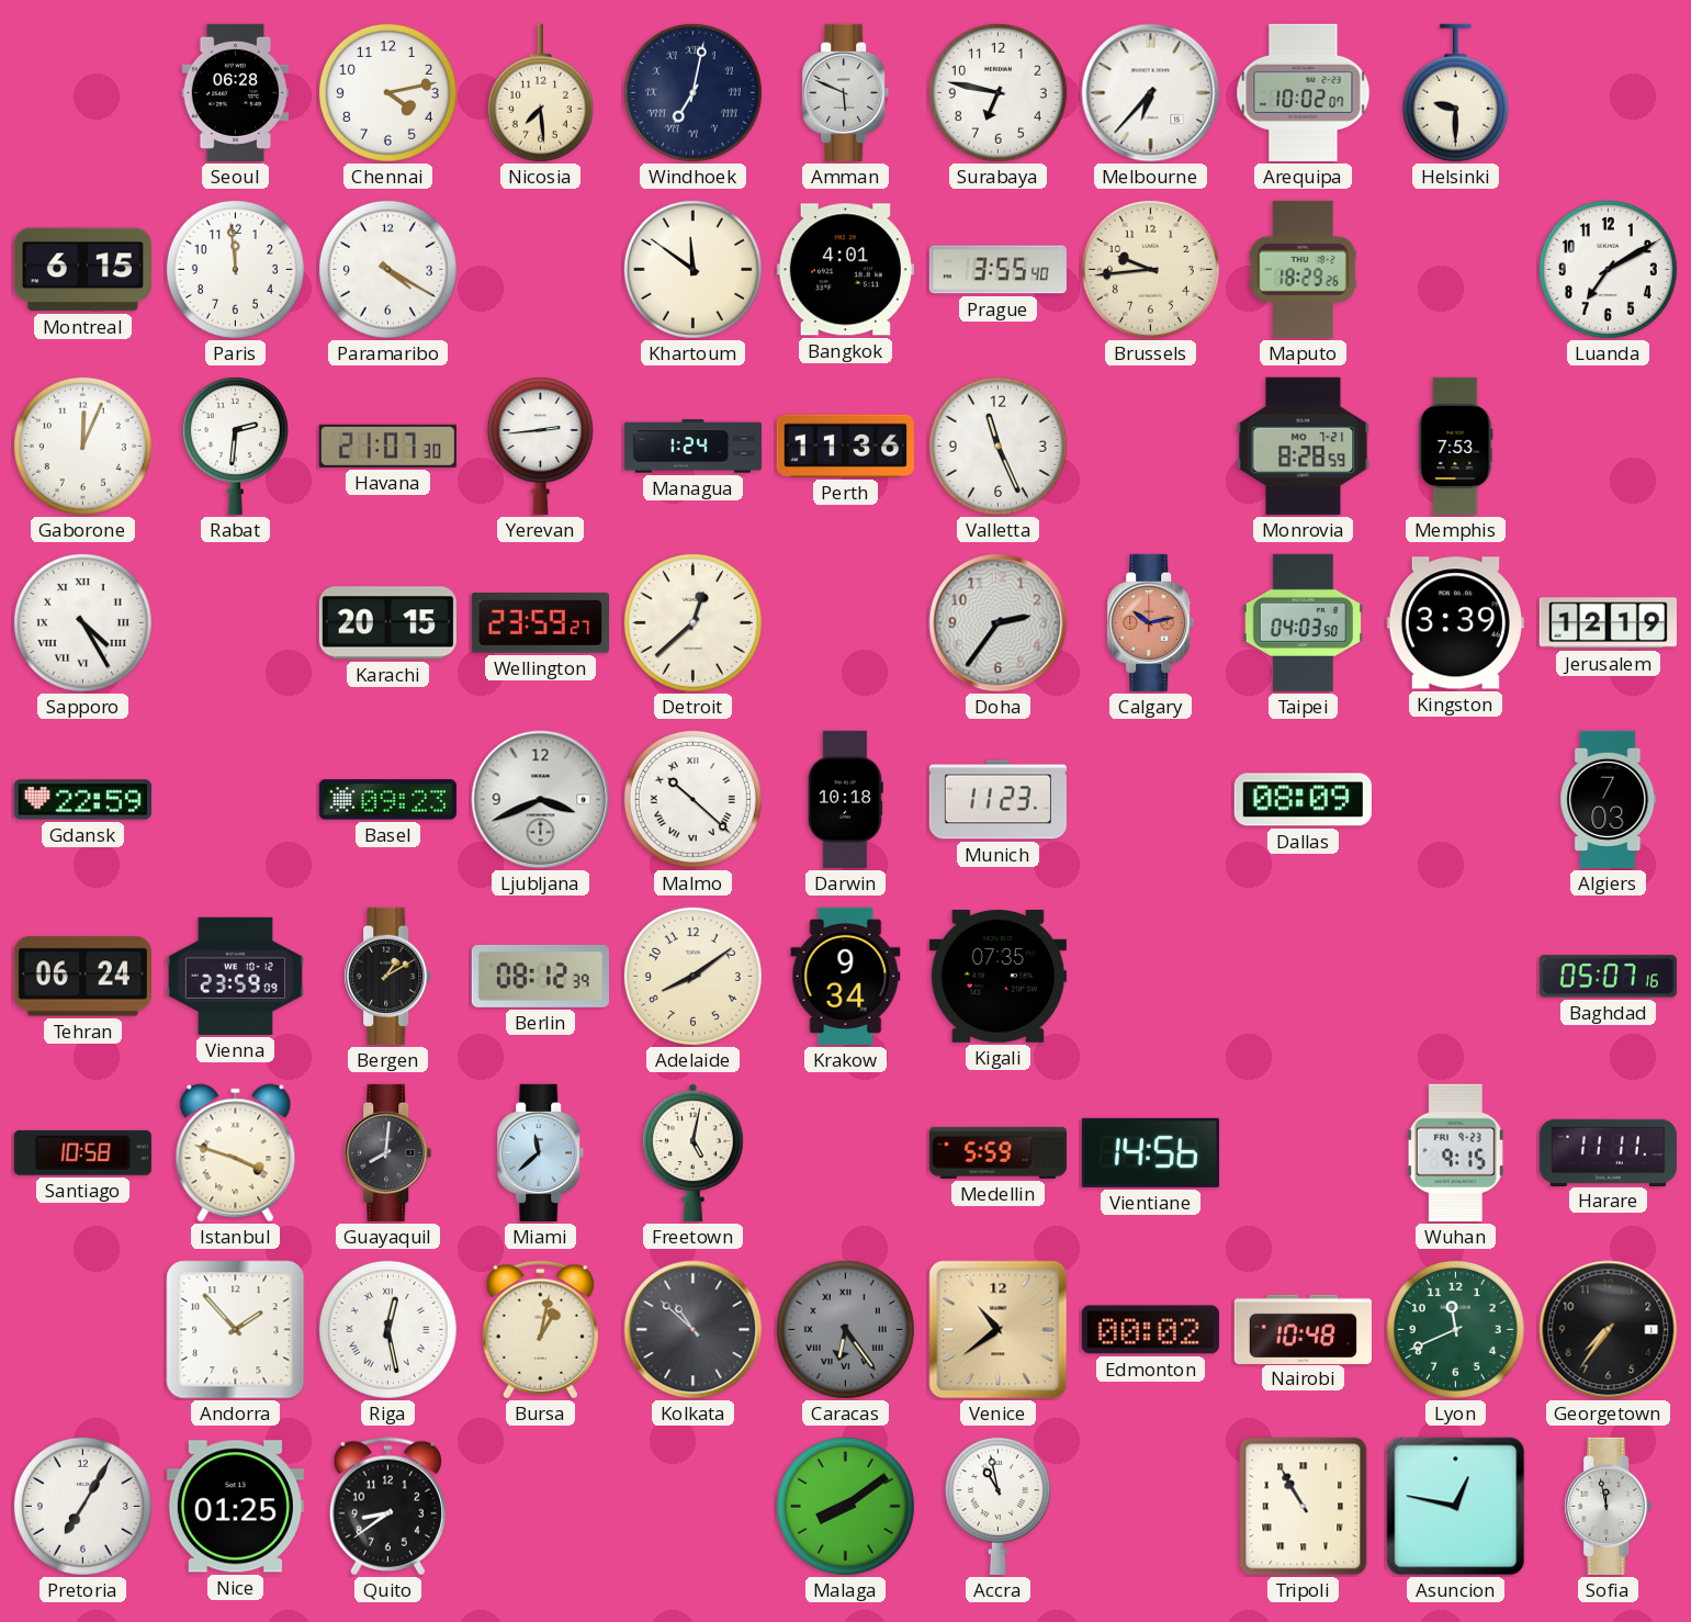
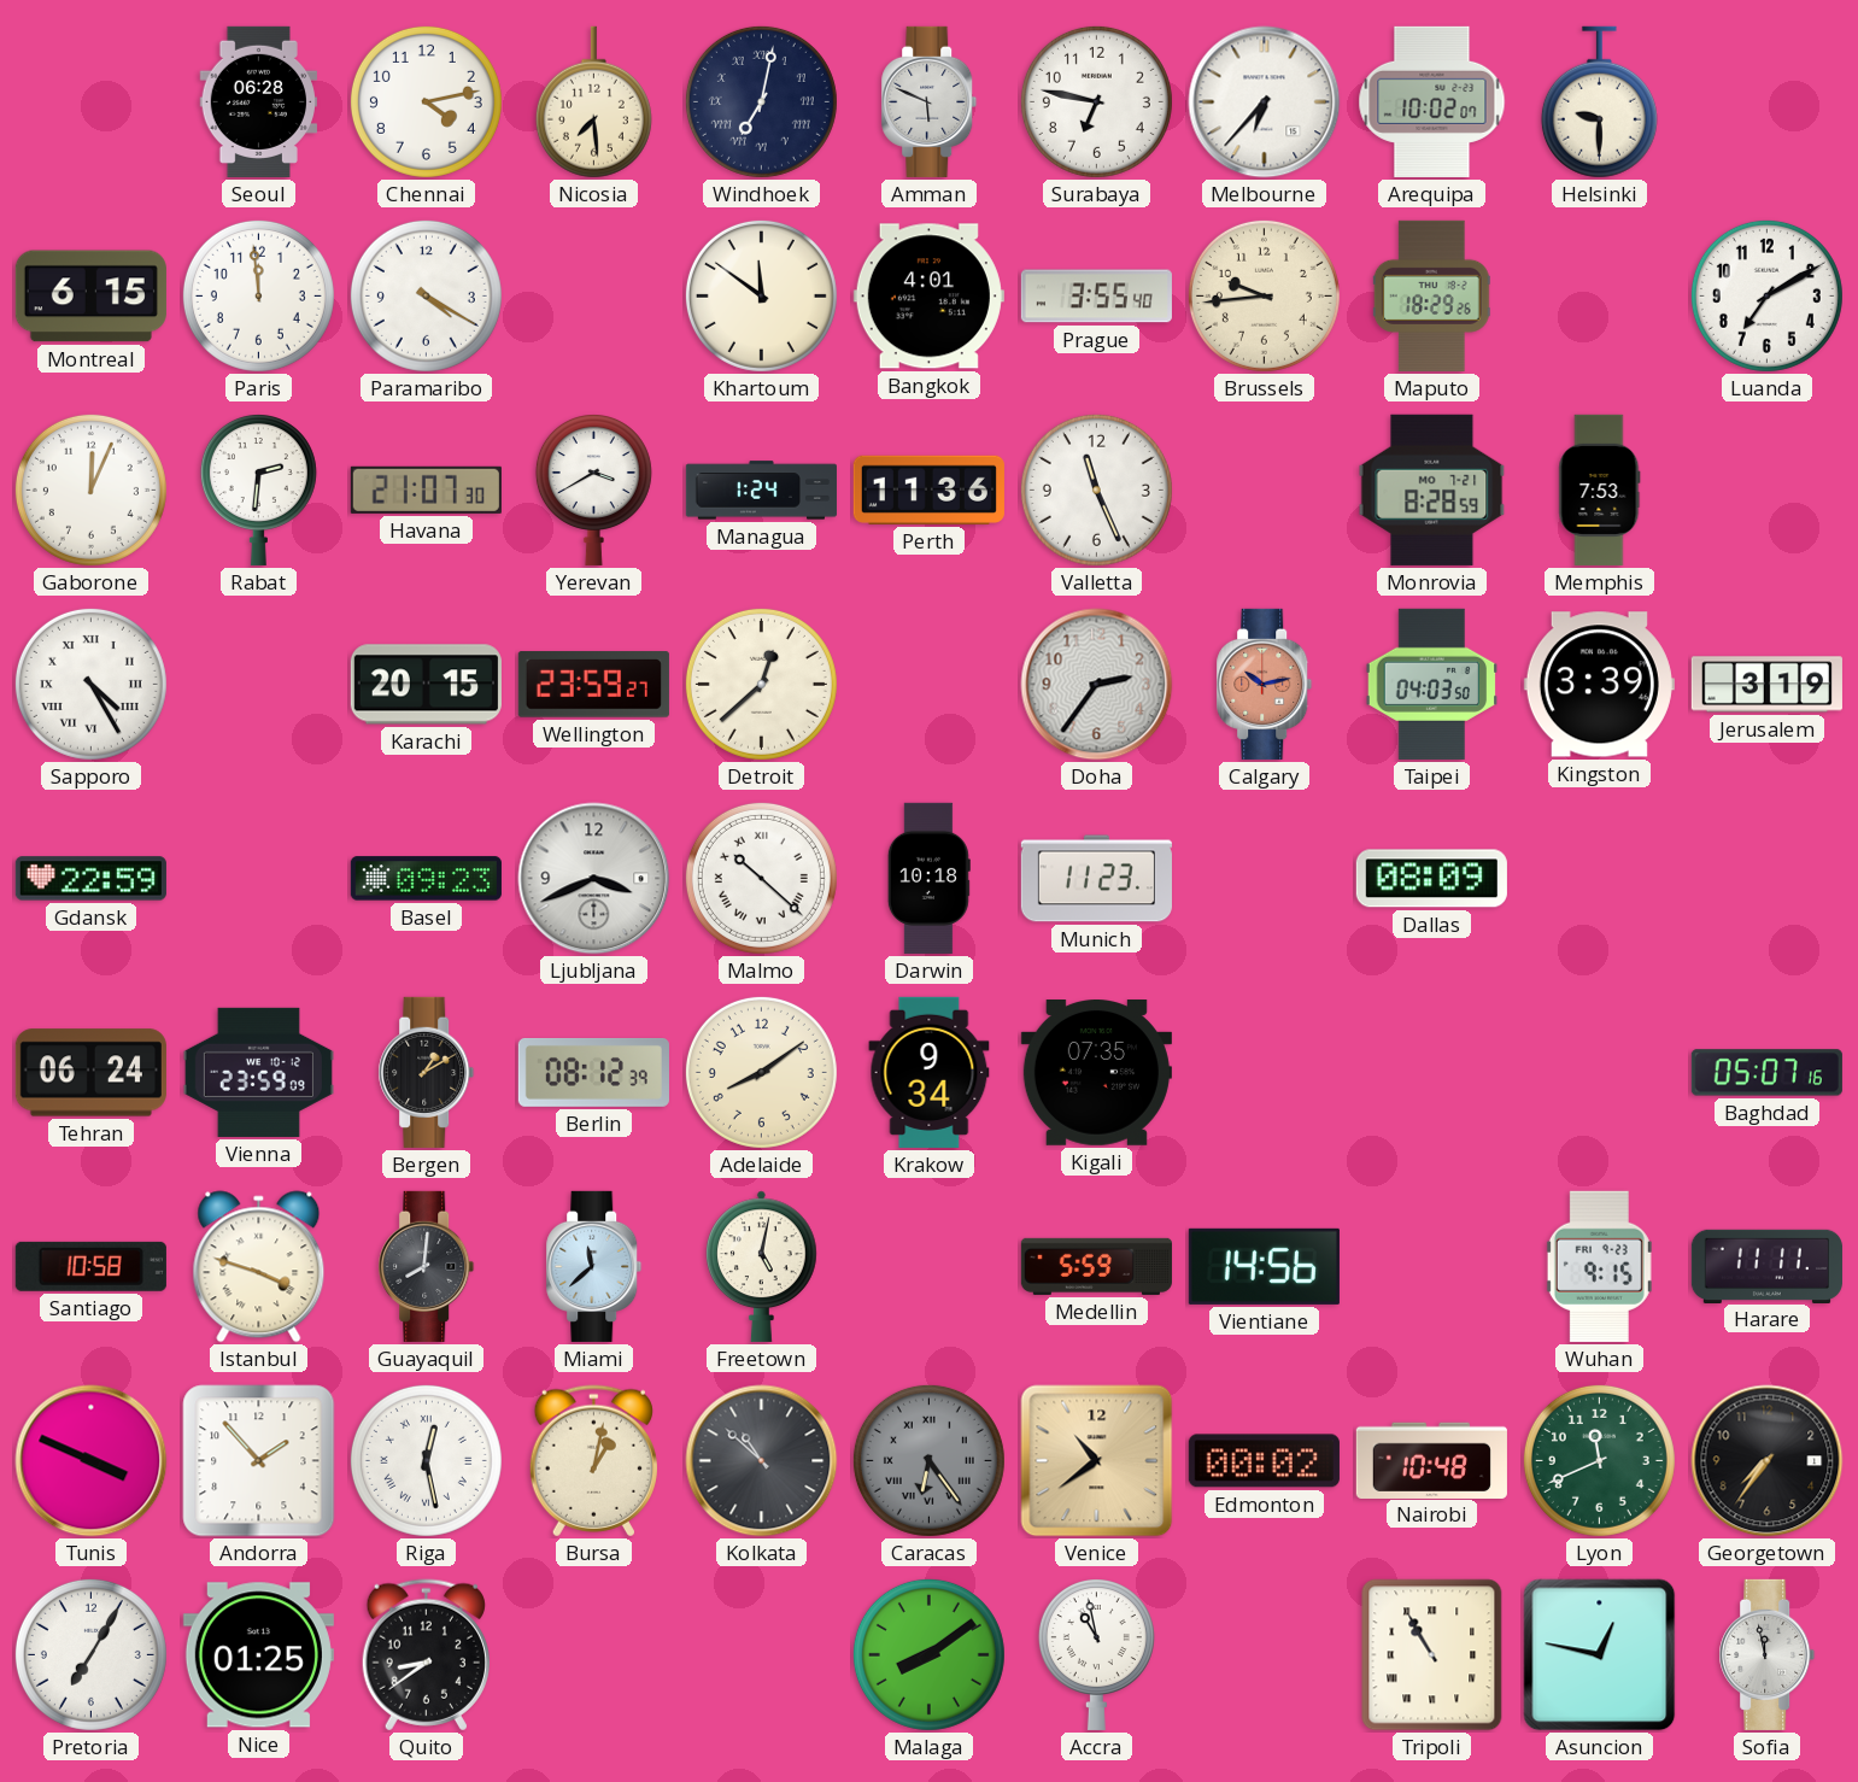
Yerevan: 2:44 -> 3:40 (593, 491)
Jerusalem: 12:19 -> 3:19 (1766, 685)
Algiers: 7:03 -> none (1609, 799)
Tunis: none -> 3:49 (92, 1461)
